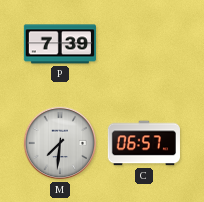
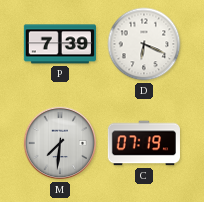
D: none -> 6:19 (144, 44)
C: 06:57 -> 07:19 (144, 143)
